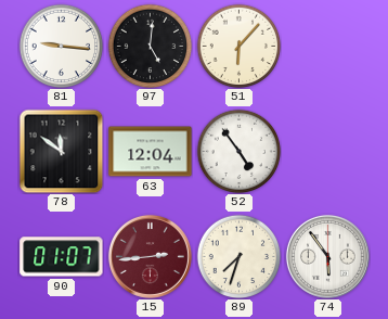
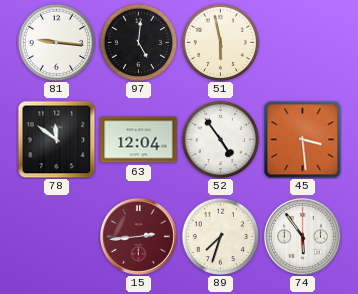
51: 6:07 -> 5:58 (220, 42)
45: none -> 3:29 (302, 139)
90: 01:07 -> none (62, 257)
